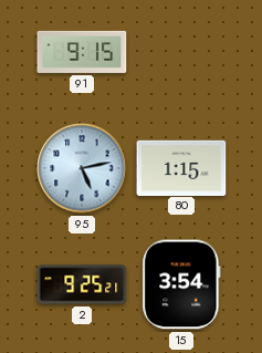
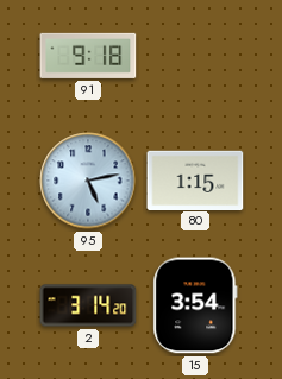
91: 9:15 -> 9:18 (88, 56)
2: 9:25 -> 3:14 (88, 305)
